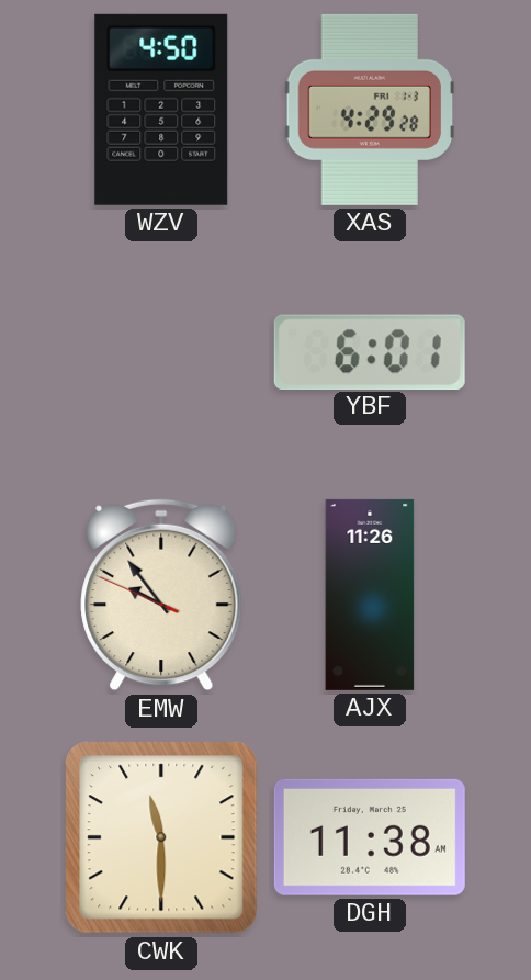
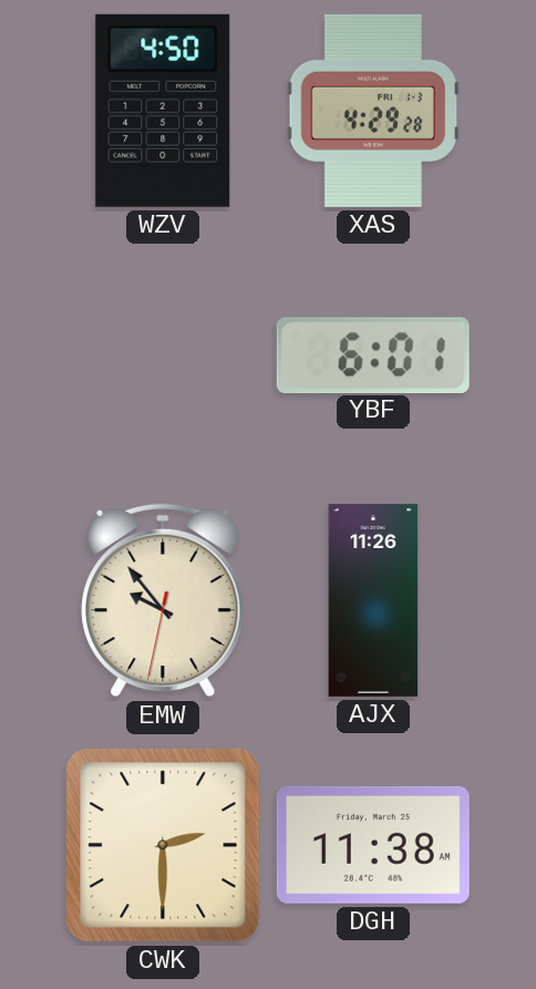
EMW: 9:53:49 -> 9:53:32 (163, 600)
CWK: 11:30 -> 2:30 (163, 845)
